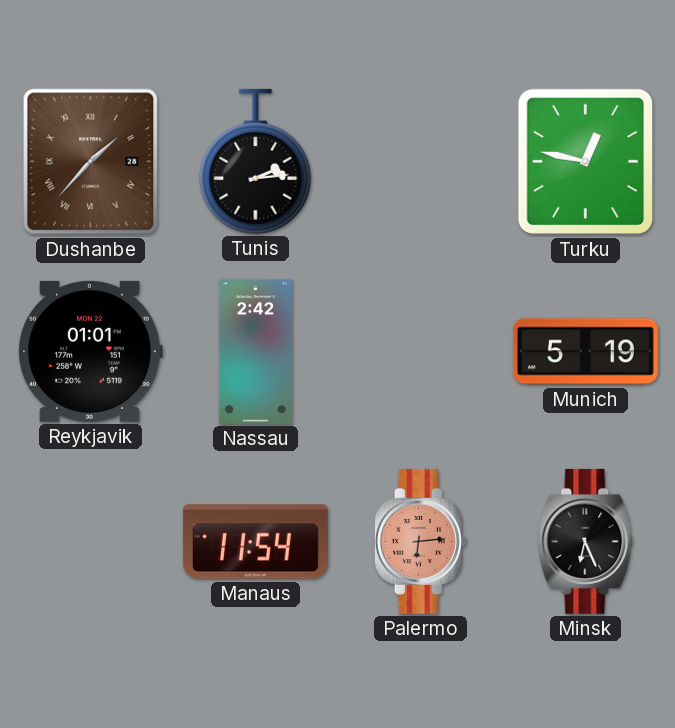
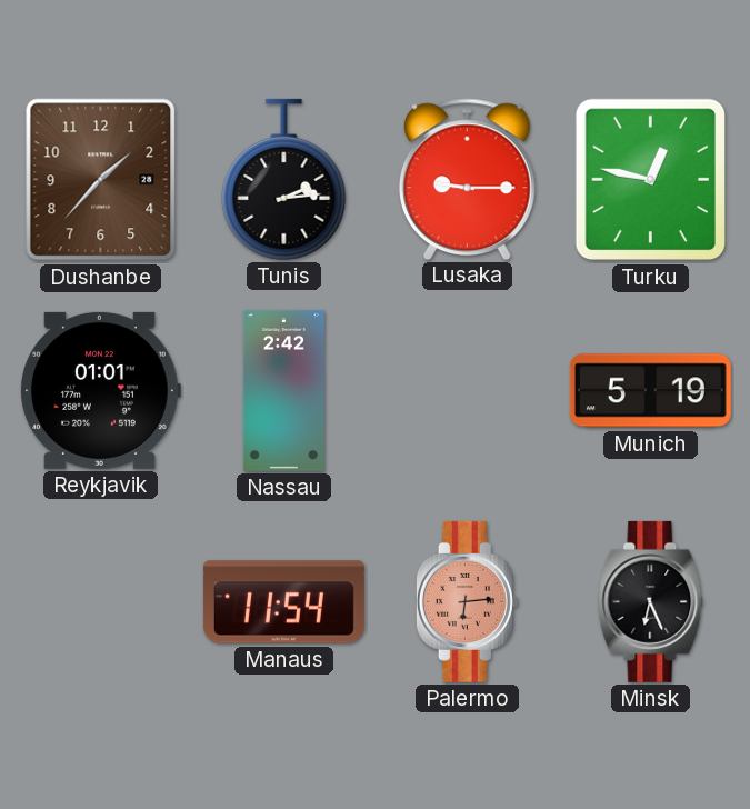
Dushanbe numerals: Roman -> Arabic (101, 180)
Lusaka: none -> 9:15 (467, 179)
